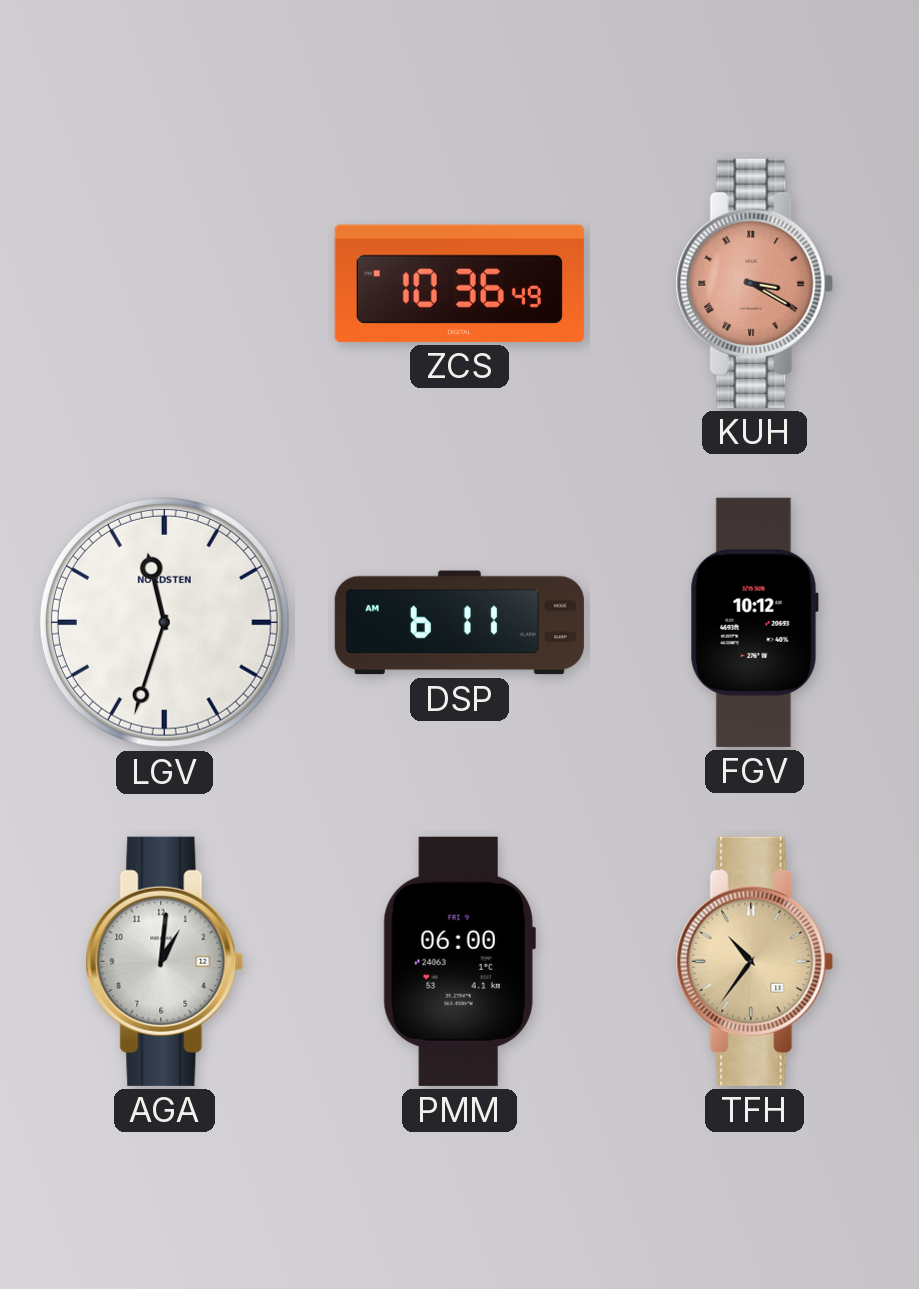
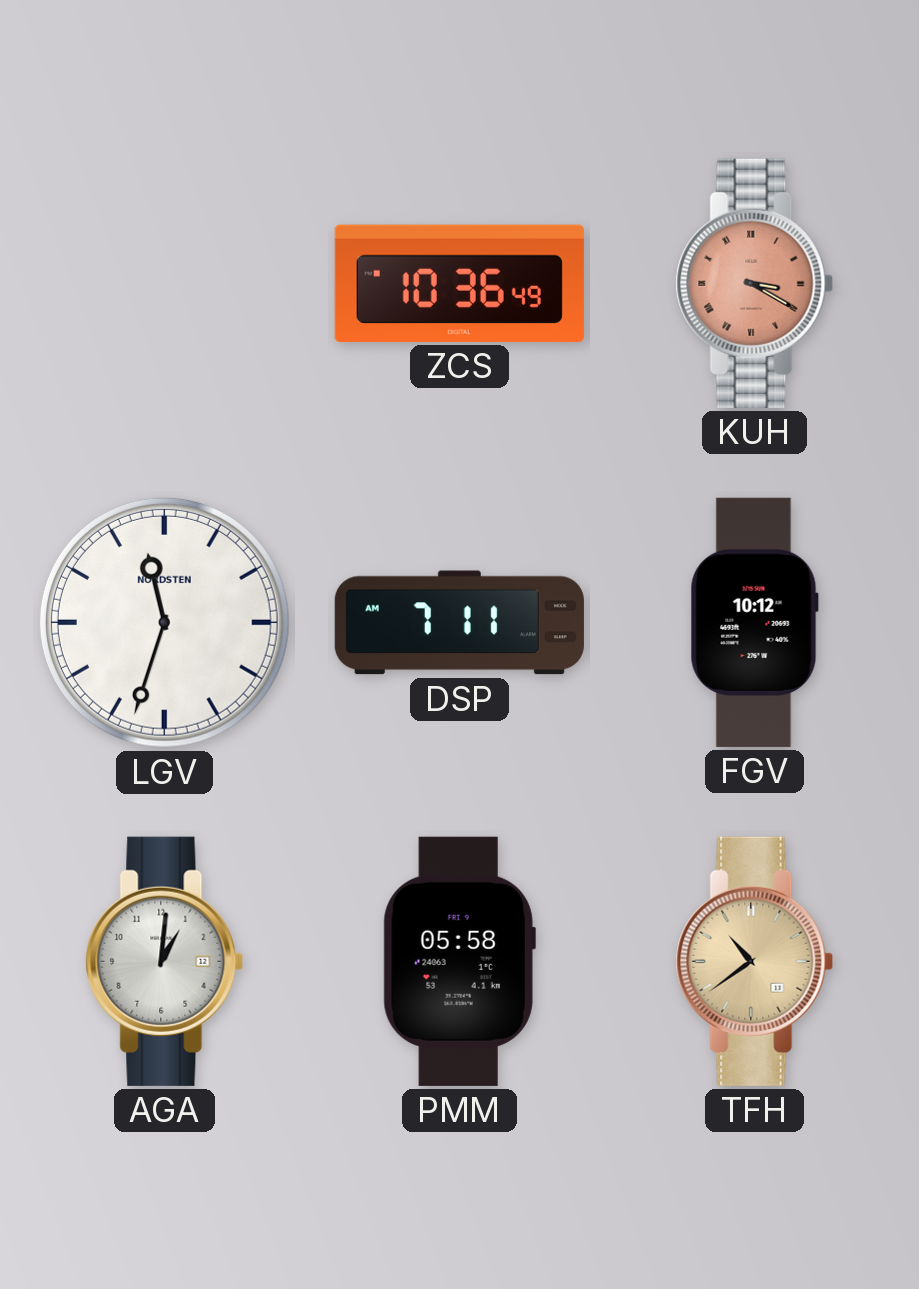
DSP: 6:11 -> 7:11 (459, 623)
PMM: 06:00 -> 05:58 (459, 961)
TFH: 10:36 -> 10:39 (755, 961)
